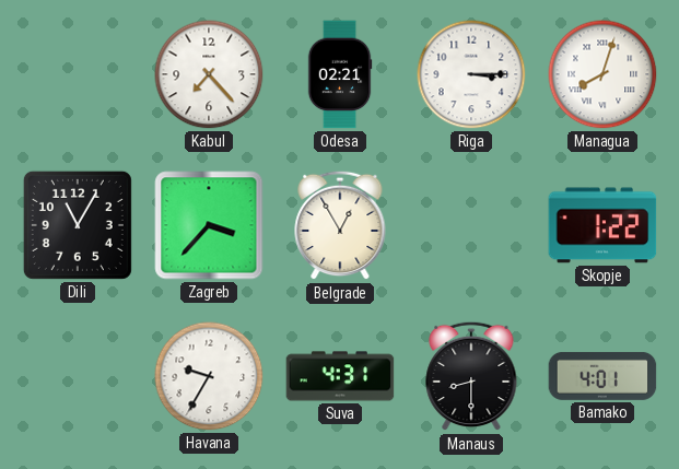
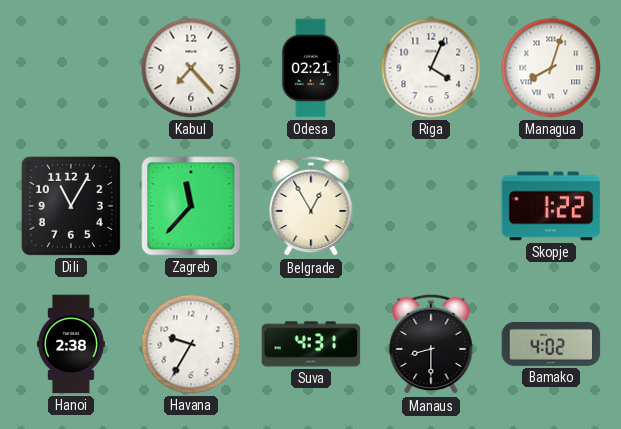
Riga: 3:15 -> 4:04 (431, 68)
Zagreb: 3:37 -> 11:37 (191, 206)
Hanoi: none -> 2:38 (71, 344)
Bamako: 4:01 -> 4:02 (551, 344)
